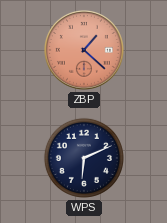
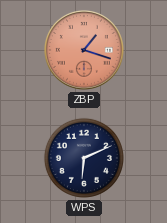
ZBP: 1:22 -> 1:18 (84, 50)
